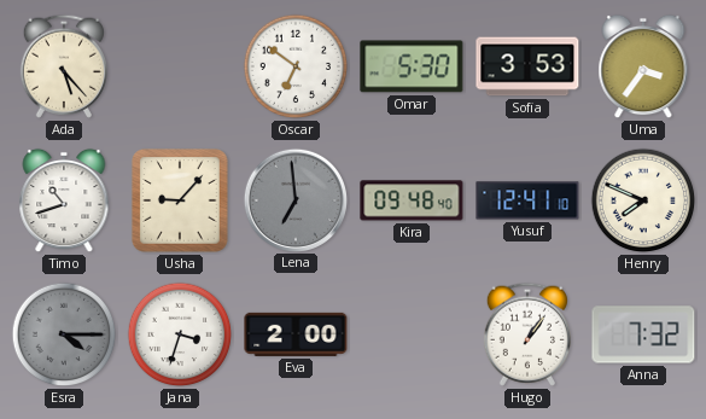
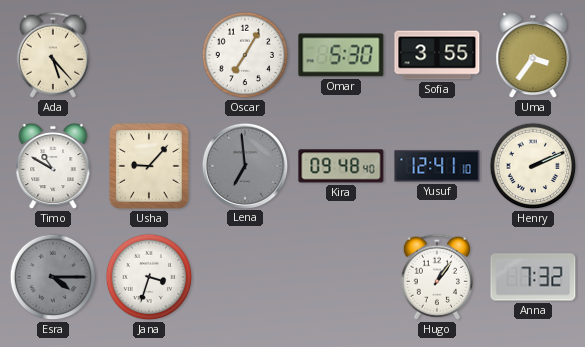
Oscar: 6:51 -> 7:05 (245, 55)
Sofia: 3:53 -> 3:55 (437, 55)
Timo: 10:42 -> 10:50 (53, 166)
Henry: 7:49 -> 2:11 (533, 166)
Eva: 2:00 -> none (296, 334)
